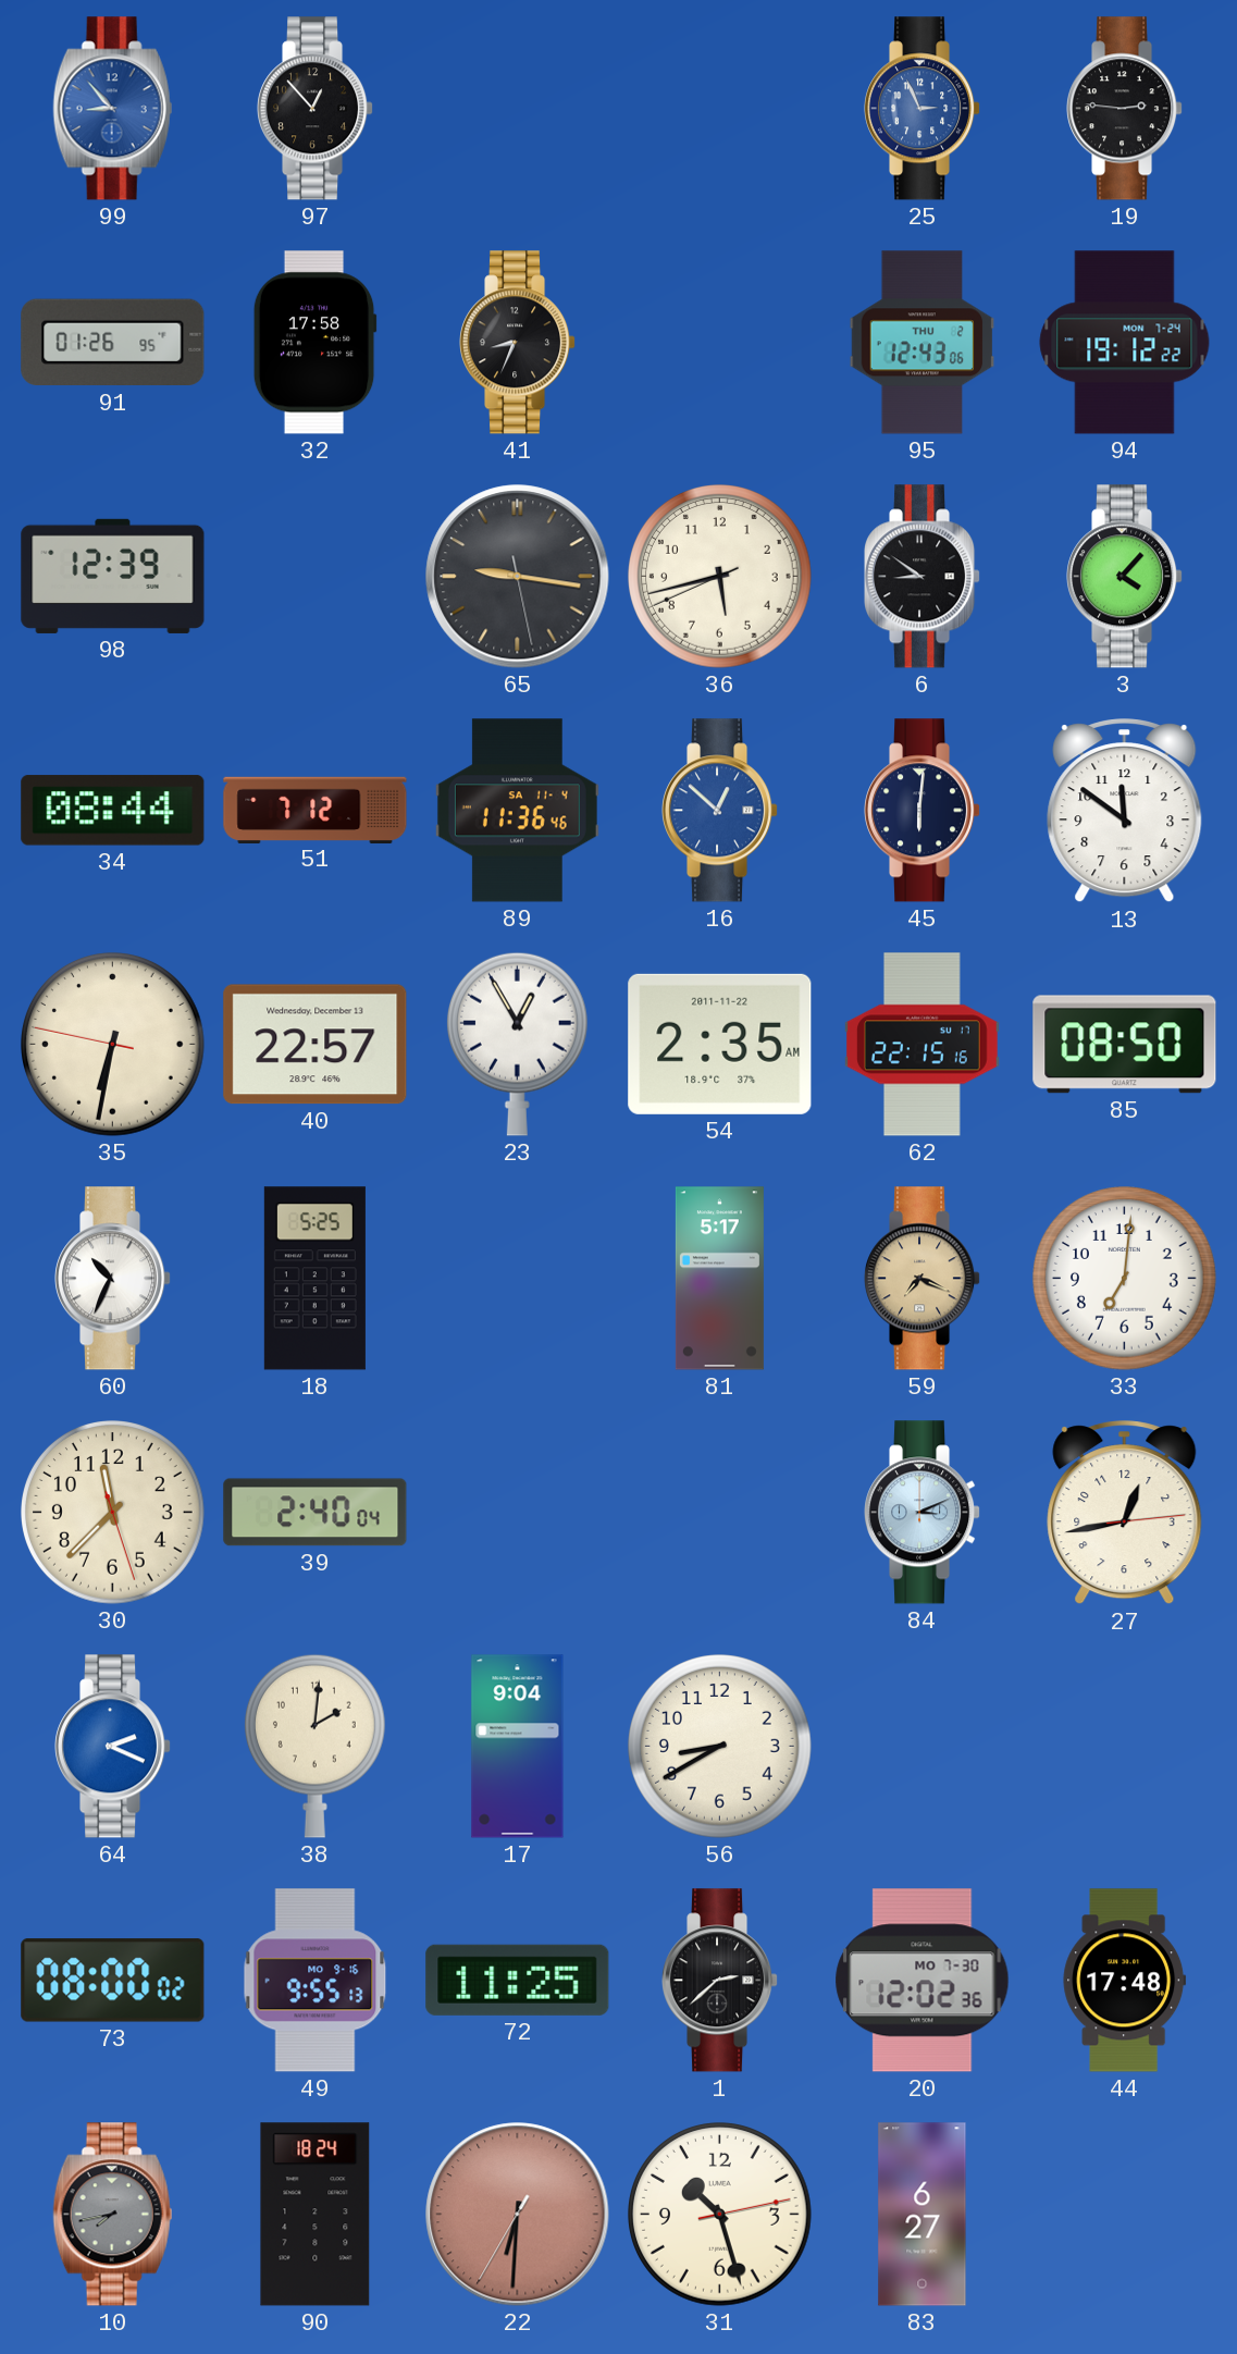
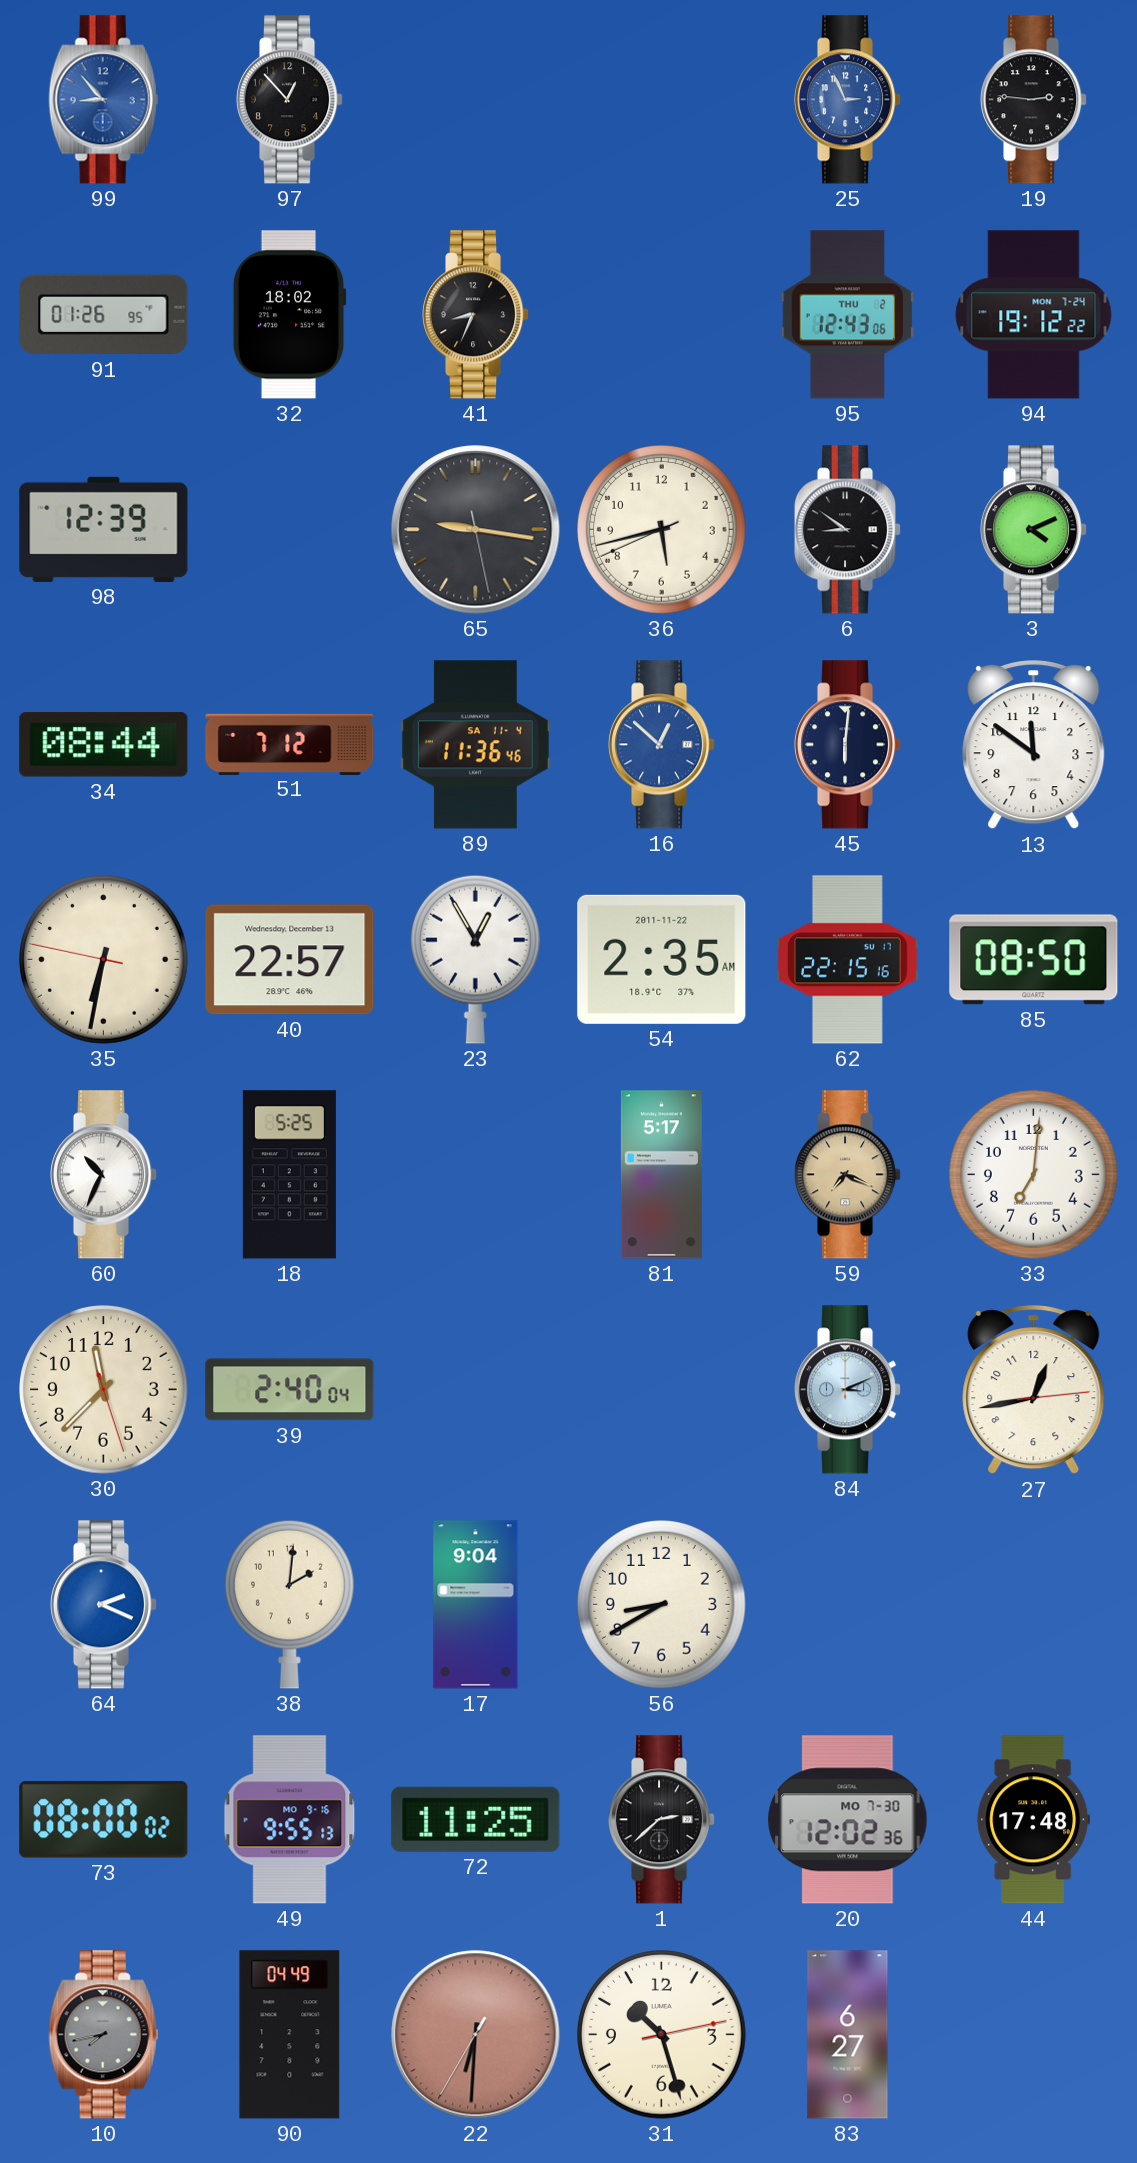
32: 17:58 -> 18:02 (289, 315)
3: 4:07 -> 4:11 (1035, 530)
90: 18:24 -> 04:49 (290, 2035)
